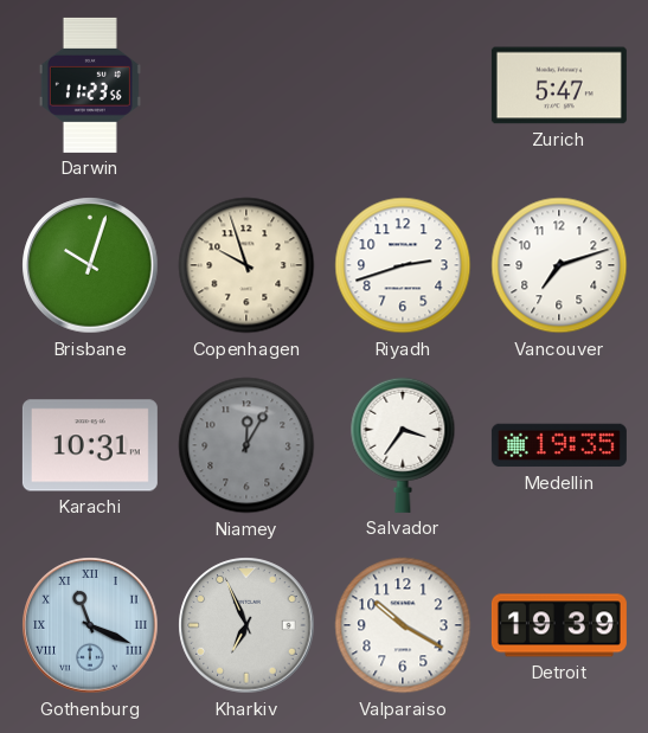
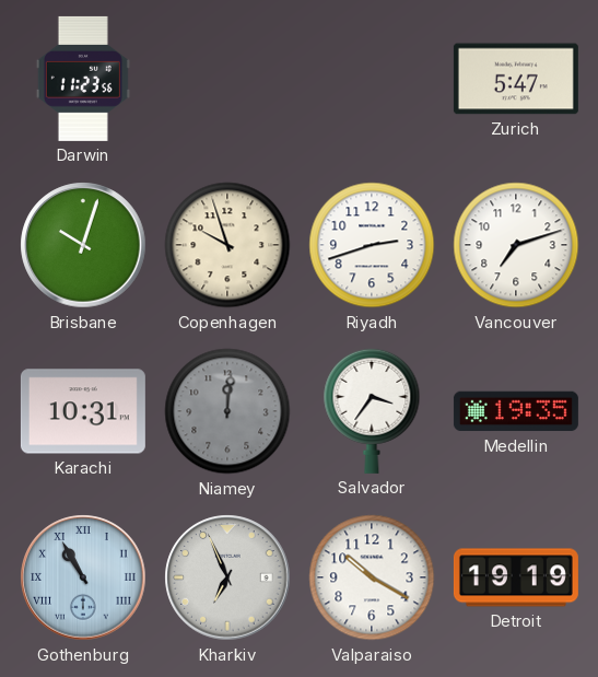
Niamey: 12:05 -> 12:01 (227, 411)
Gothenburg: 11:19 -> 10:55 (83, 577)
Detroit: 19:39 -> 19:19 (516, 577)
